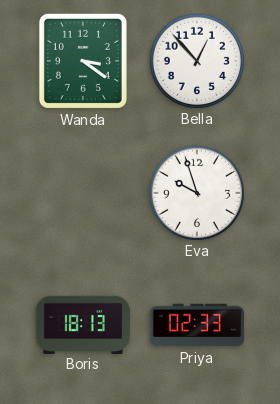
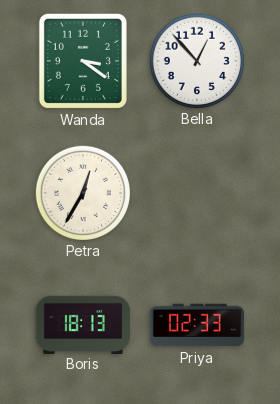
Petra: none -> 12:35 (82, 192)
Eva: 9:57 -> none (196, 192)
